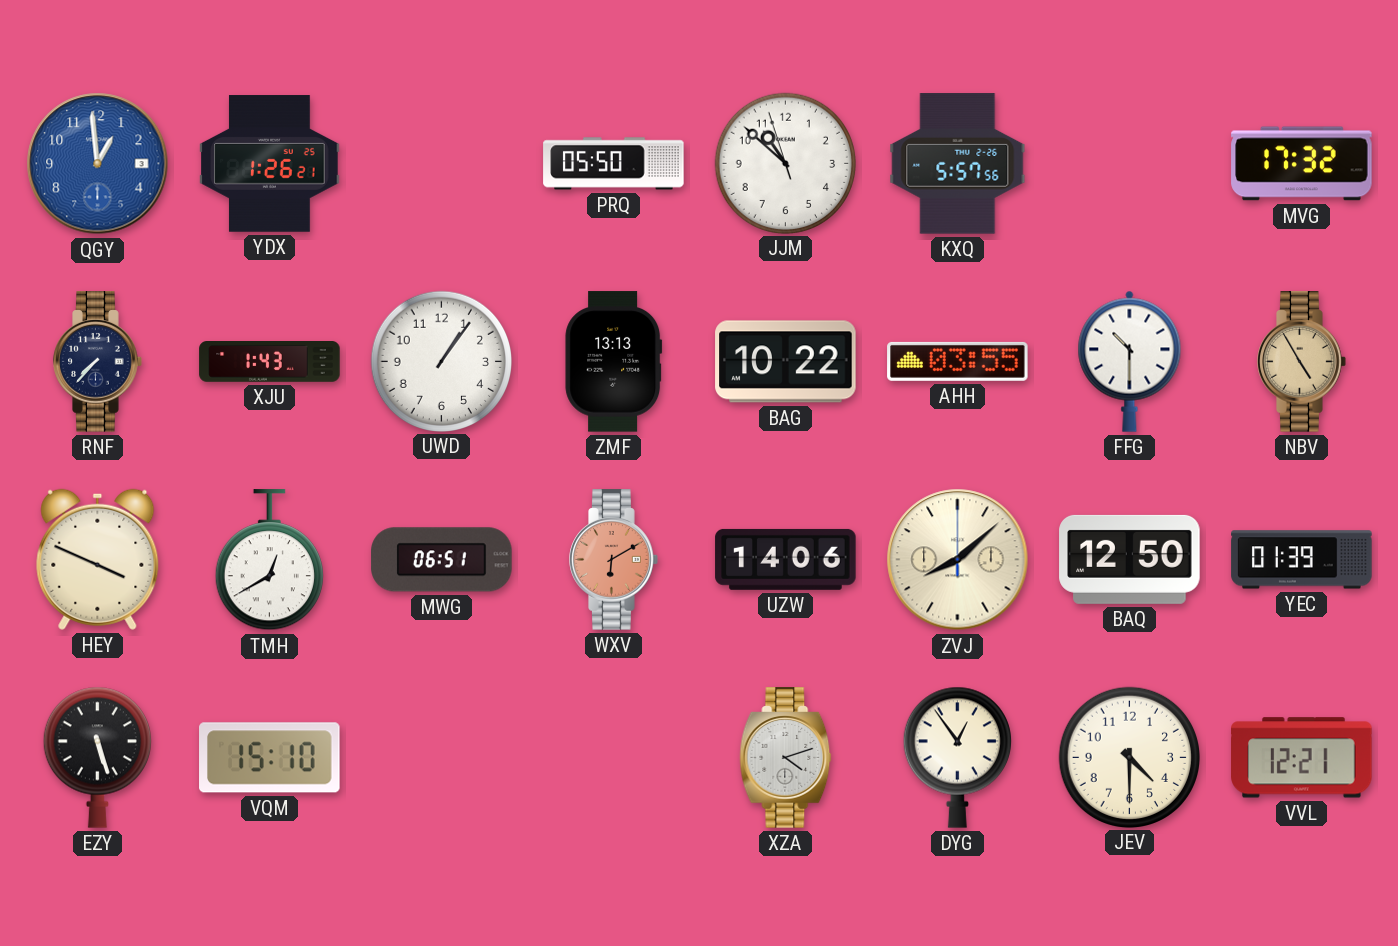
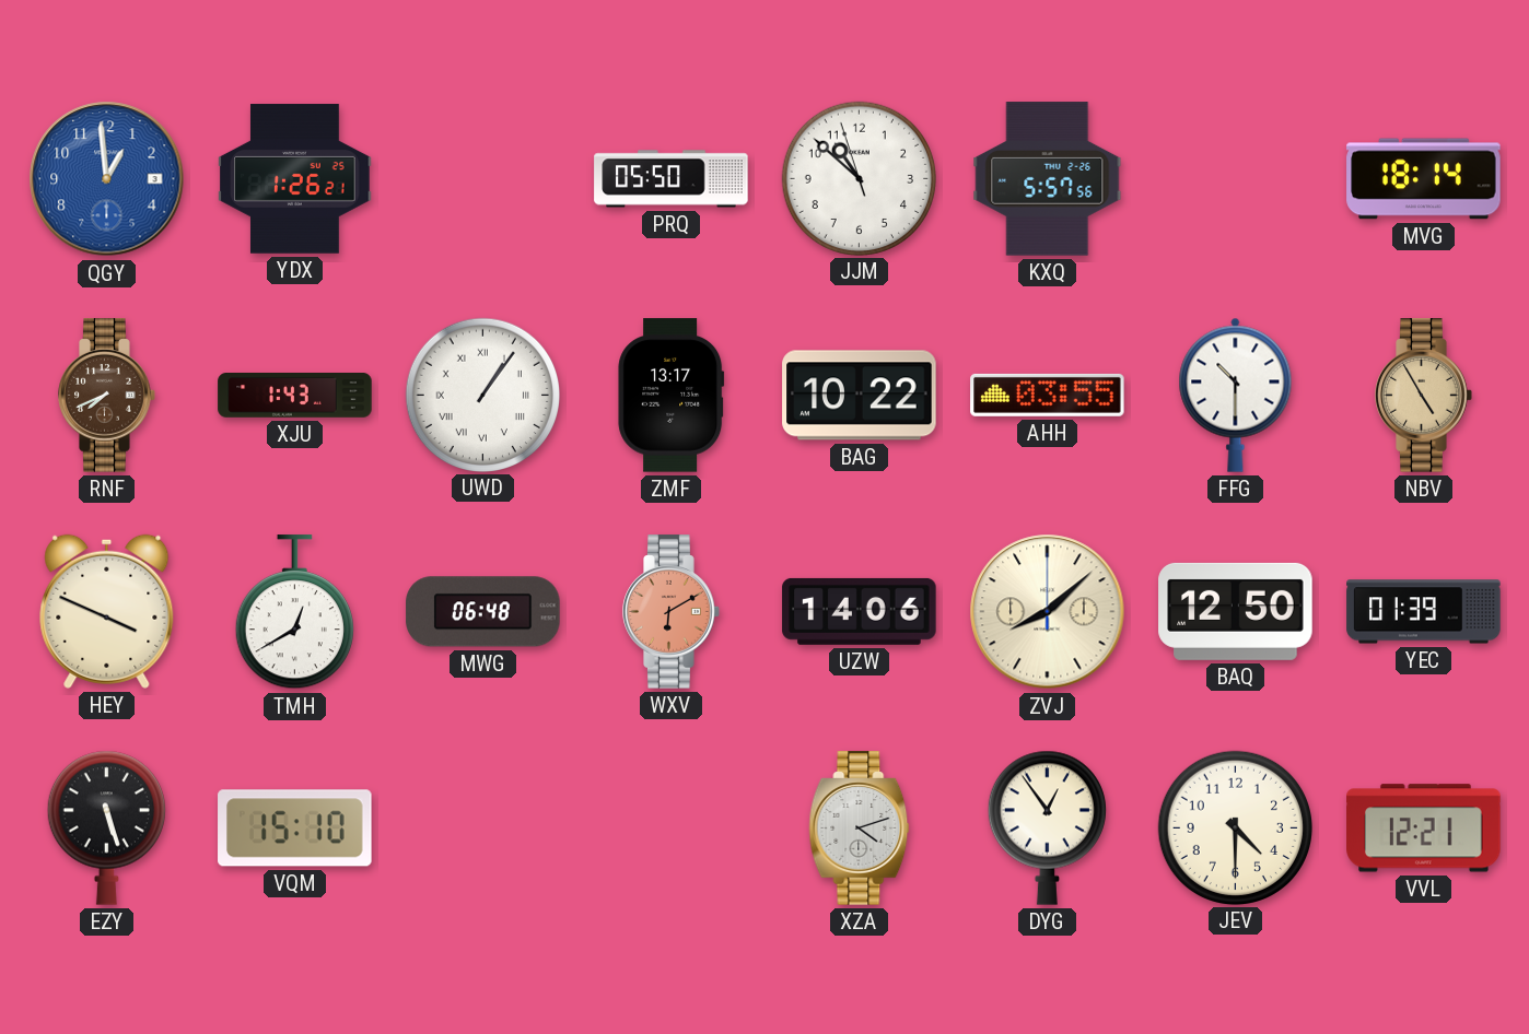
MVG: 17:32 -> 18:14 (1424, 179)
RNF: 7:37 -> 7:41 (107, 396)
RNF dial: navy -> brown (107, 396)
UWD numerals: Arabic -> Roman (482, 395)
ZMF: 13:13 -> 13:17 (672, 396)
MWG: 06:51 -> 06:48 (483, 612)
